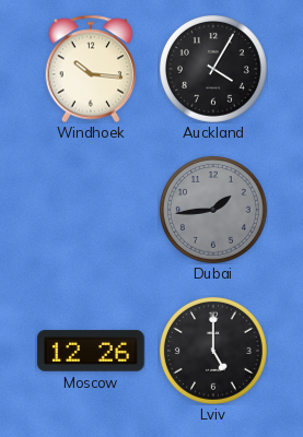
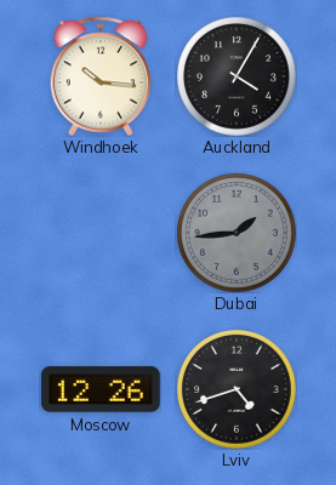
Lviv: 5:00 -> 4:42 (237, 389)
